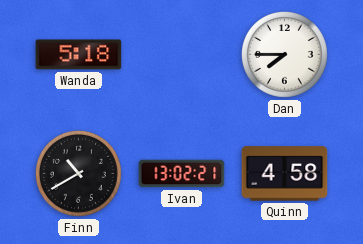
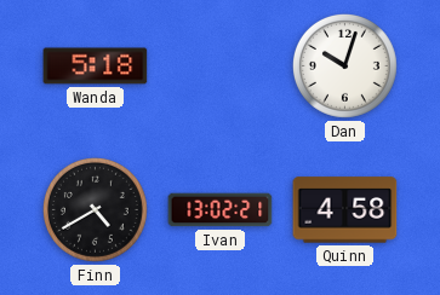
Dan: 7:45 -> 10:03 (344, 65)
Finn: 10:40 -> 4:40 (95, 209)
